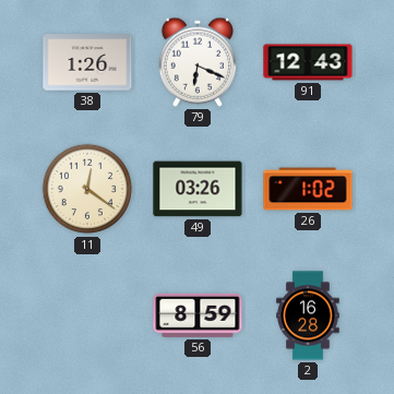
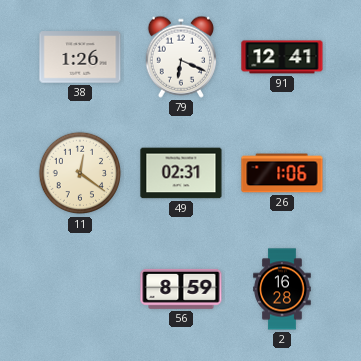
91: 12:43 -> 12:41 (282, 57)
49: 03:26 -> 02:31 (181, 173)
26: 1:02 -> 1:06 (282, 173)
